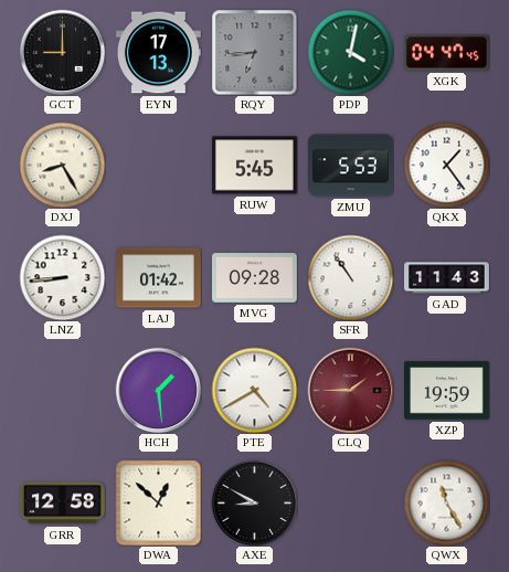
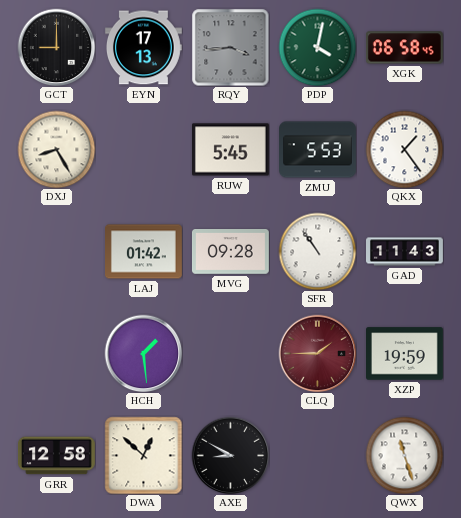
RQY: 6:44 -> 3:44 (230, 47)
XGK: 04:47 -> 06:58 (404, 48)
LNZ: 8:44 -> none (62, 277)
PTE: 4:40 -> none (254, 390)
QWX: 11:25 -> 11:27 (404, 455)
